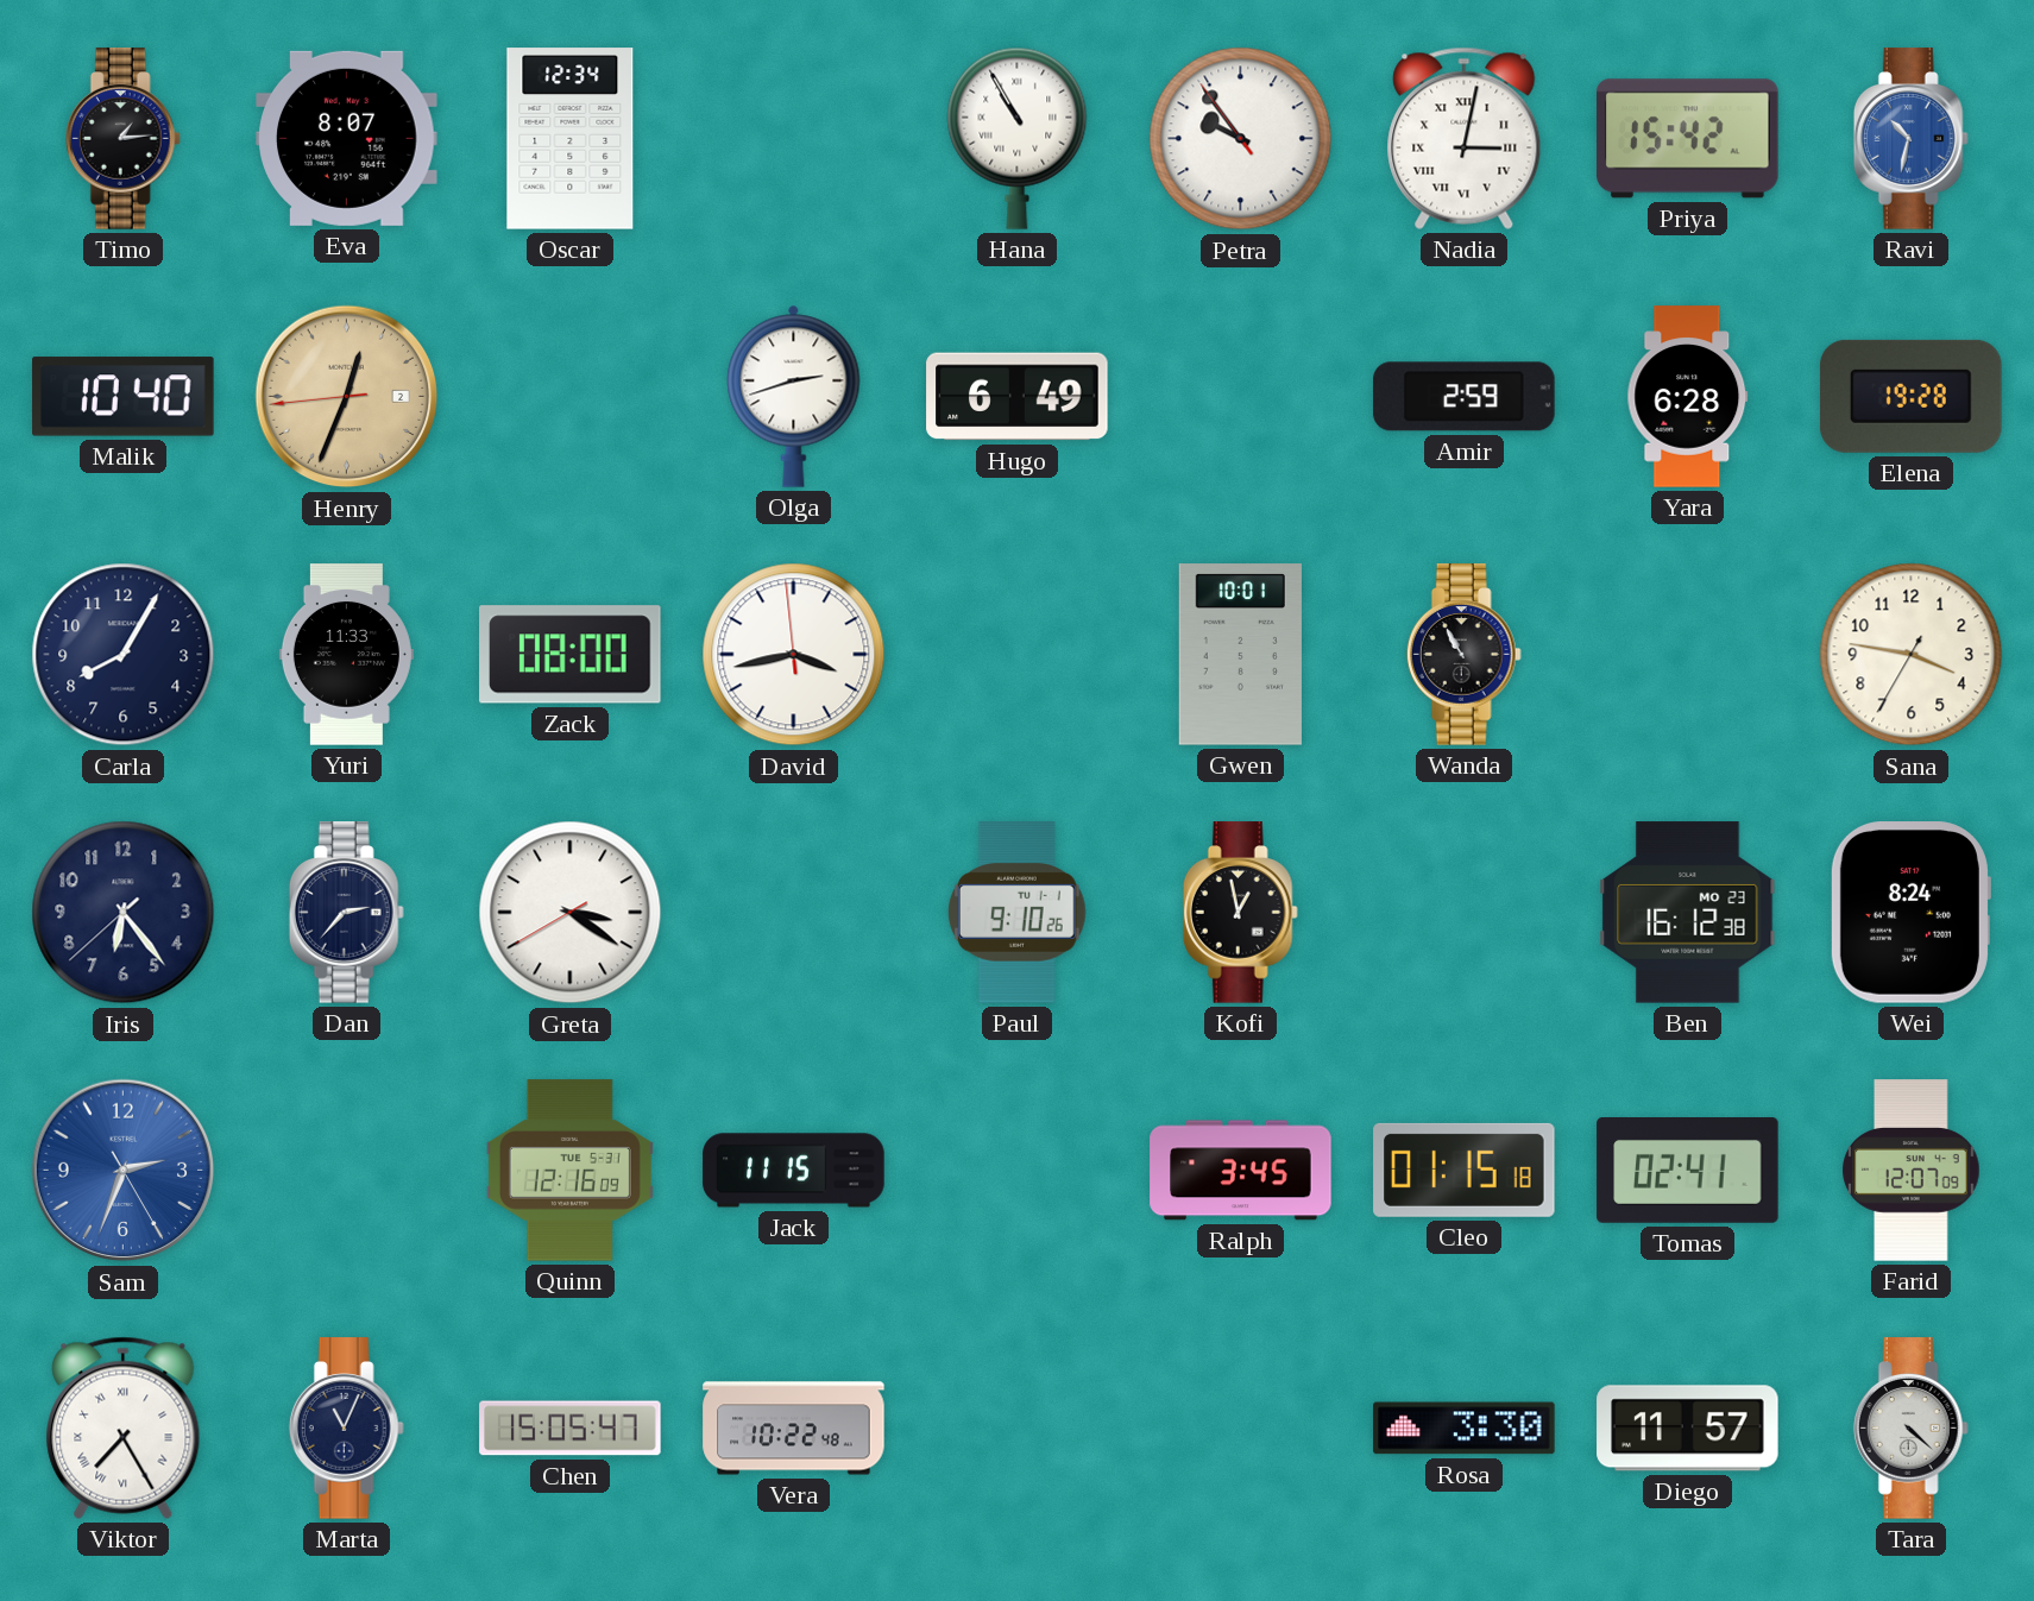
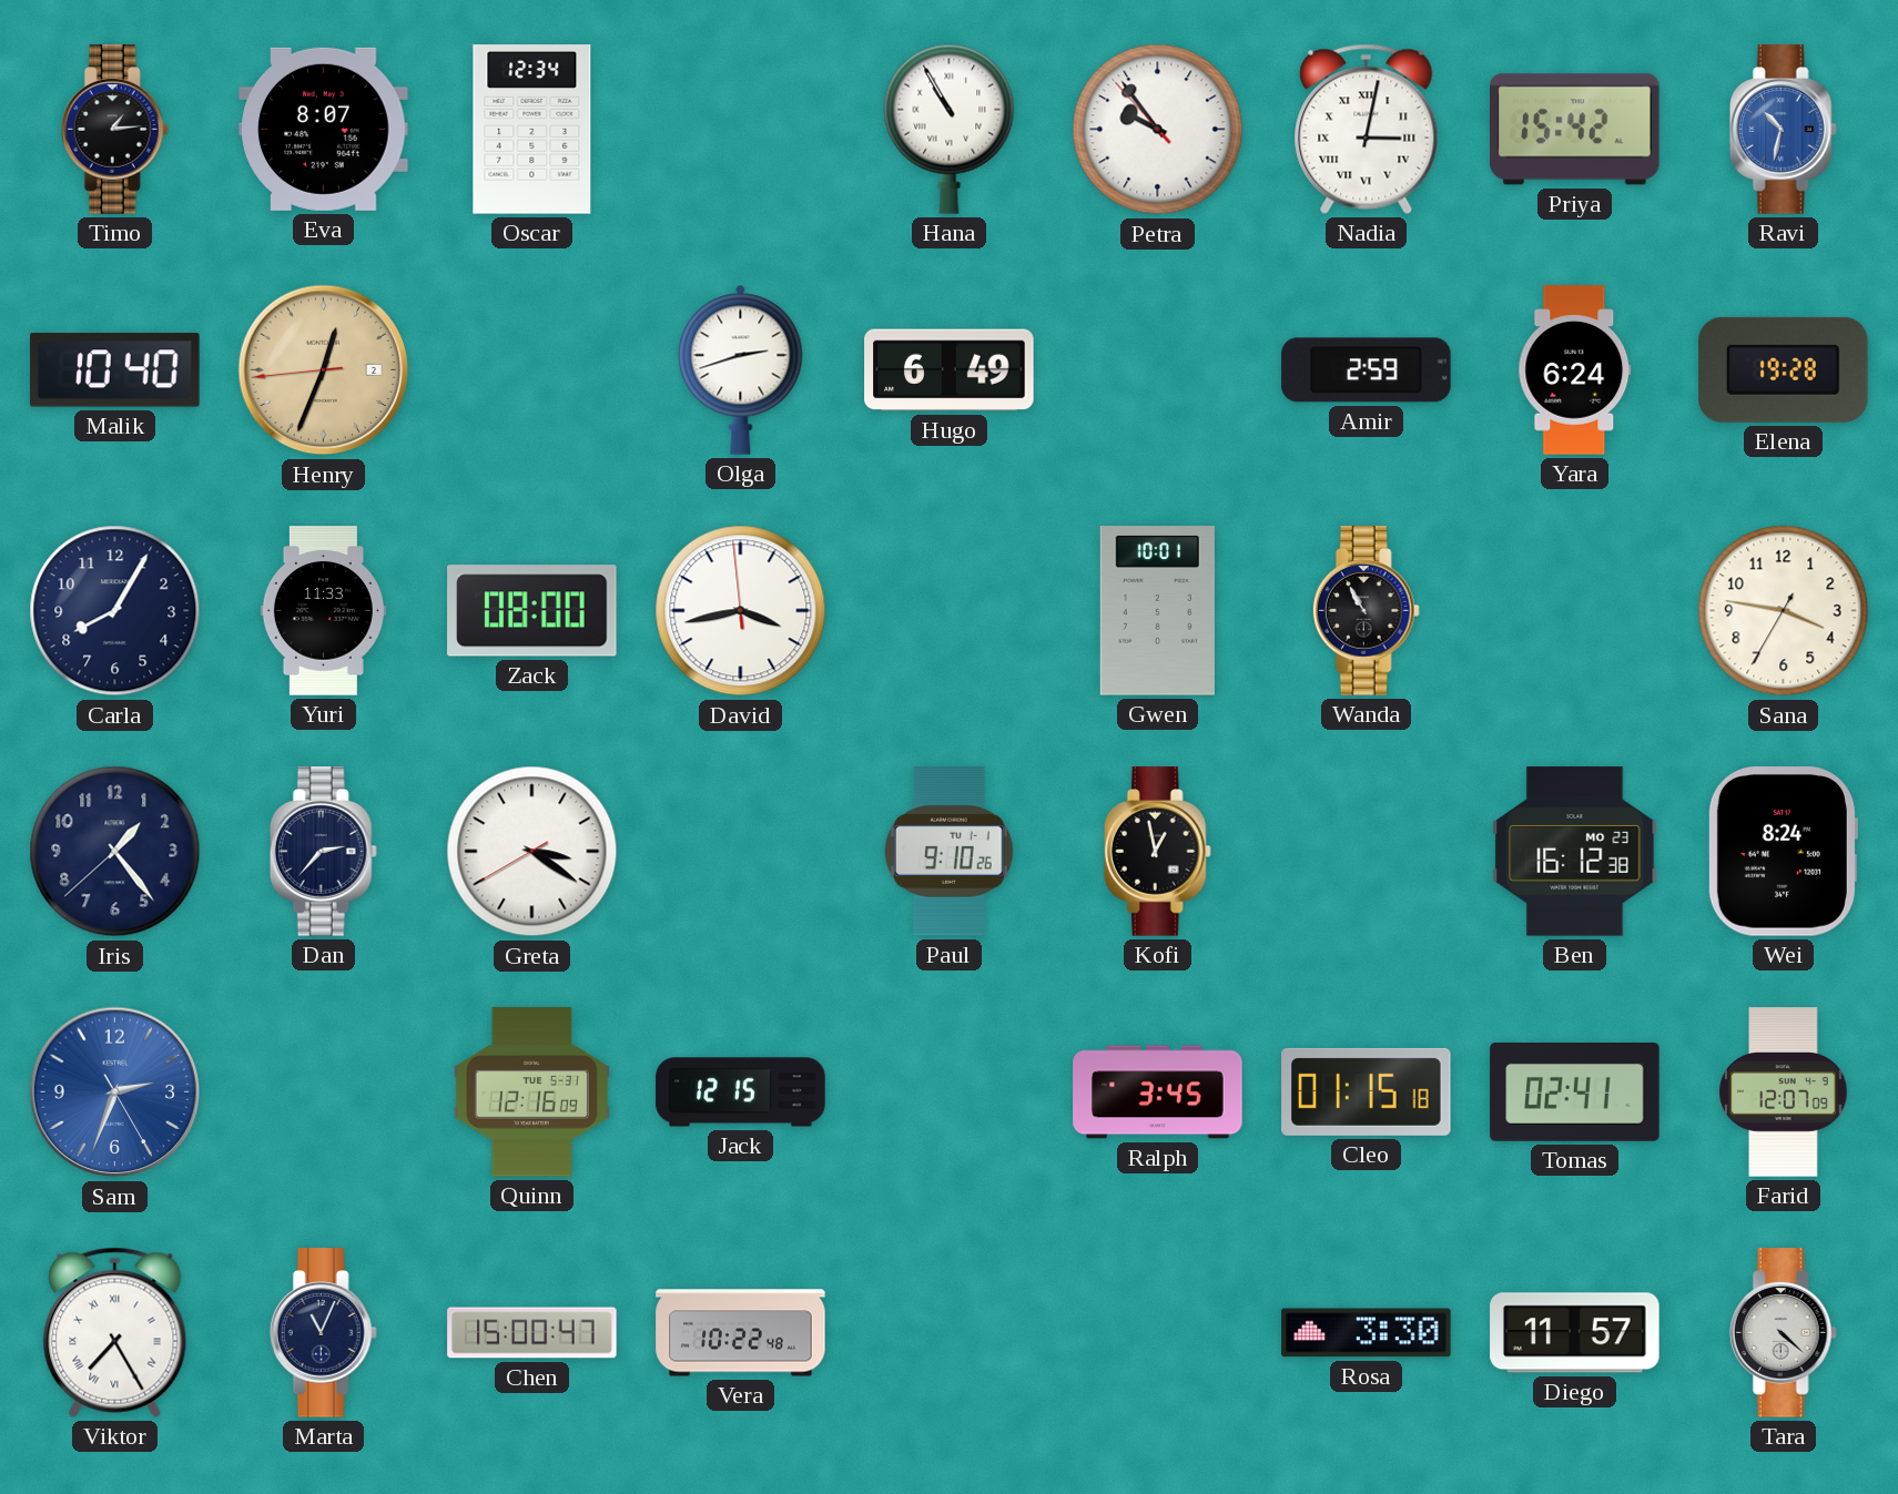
Petra: 9:53:54 -> 9:53:53 (1158, 130)
Yara: 6:28 -> 6:24 (1575, 370)
Iris: 6:23 -> 1:23 (115, 852)
Jack: 11:15 -> 12:15 (741, 1092)
Chen: 15:05 -> 15:00 (532, 1333)
